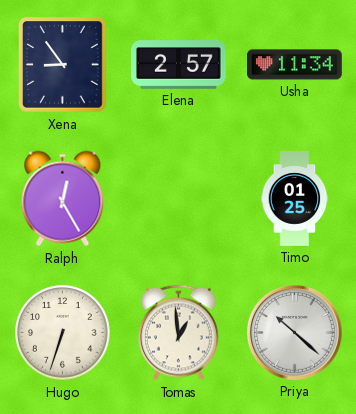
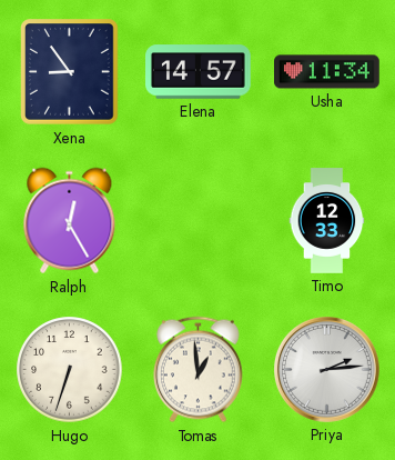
Elena: 2:57 -> 14:57 (199, 72)
Timo: 01:25 -> 12:33 (327, 221)
Priya: 10:22 -> 2:14 (327, 370)
